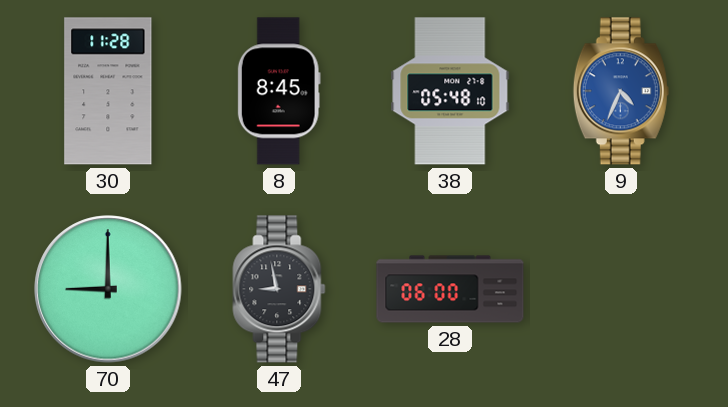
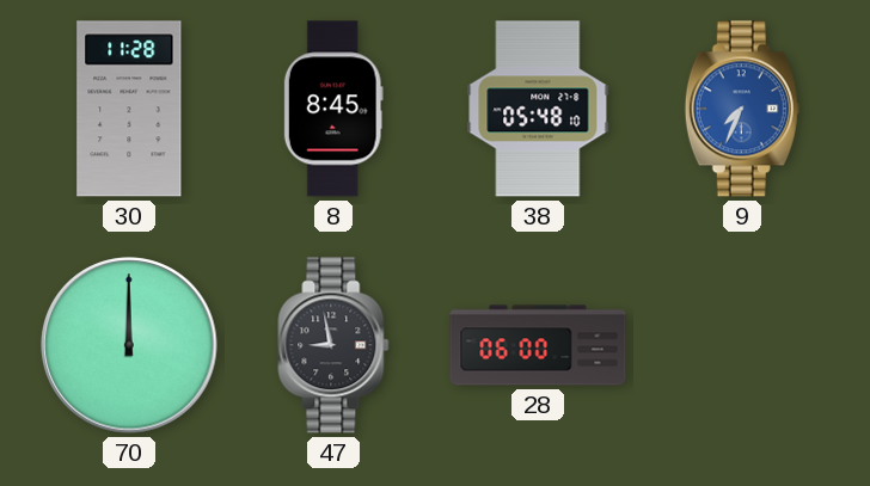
9: 4:34 -> 7:34 (742, 109)
70: 9:00 -> 12:00 (129, 345)
